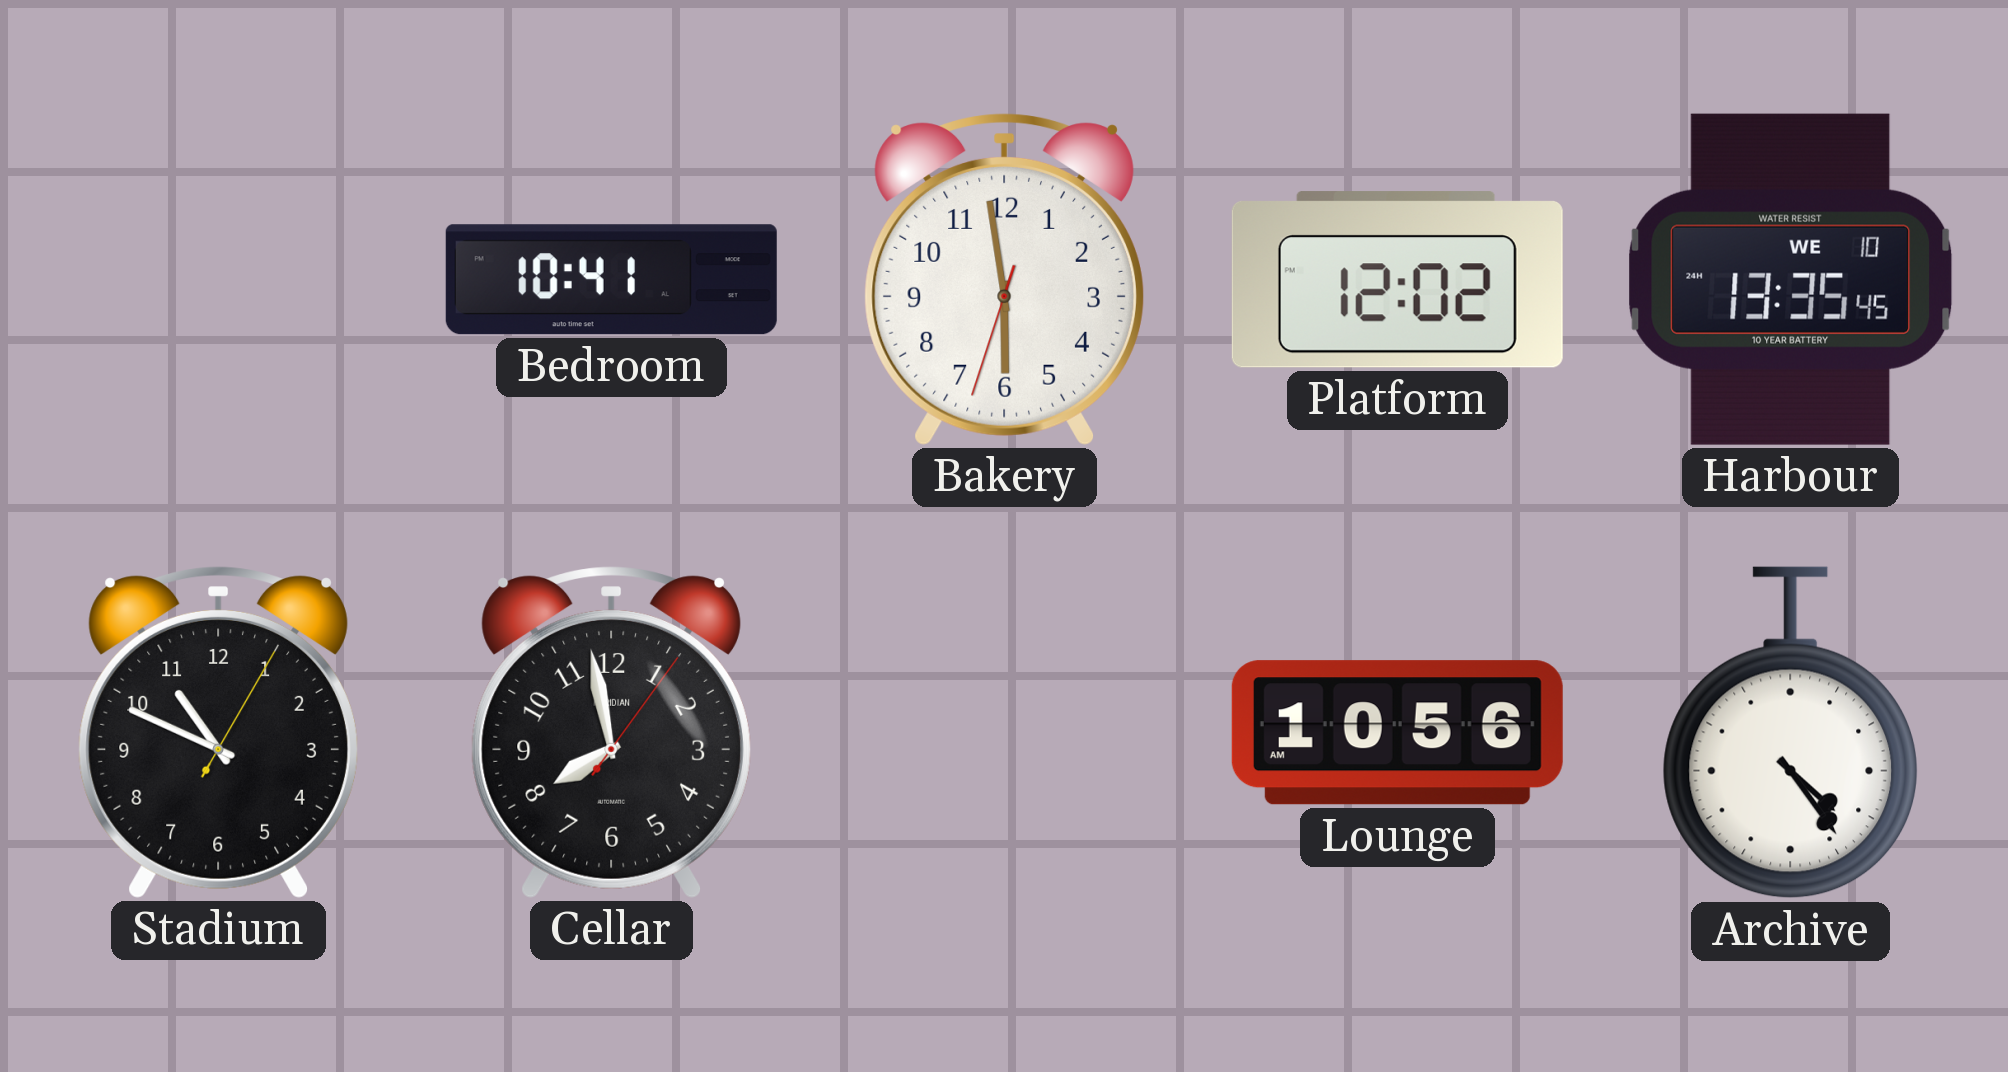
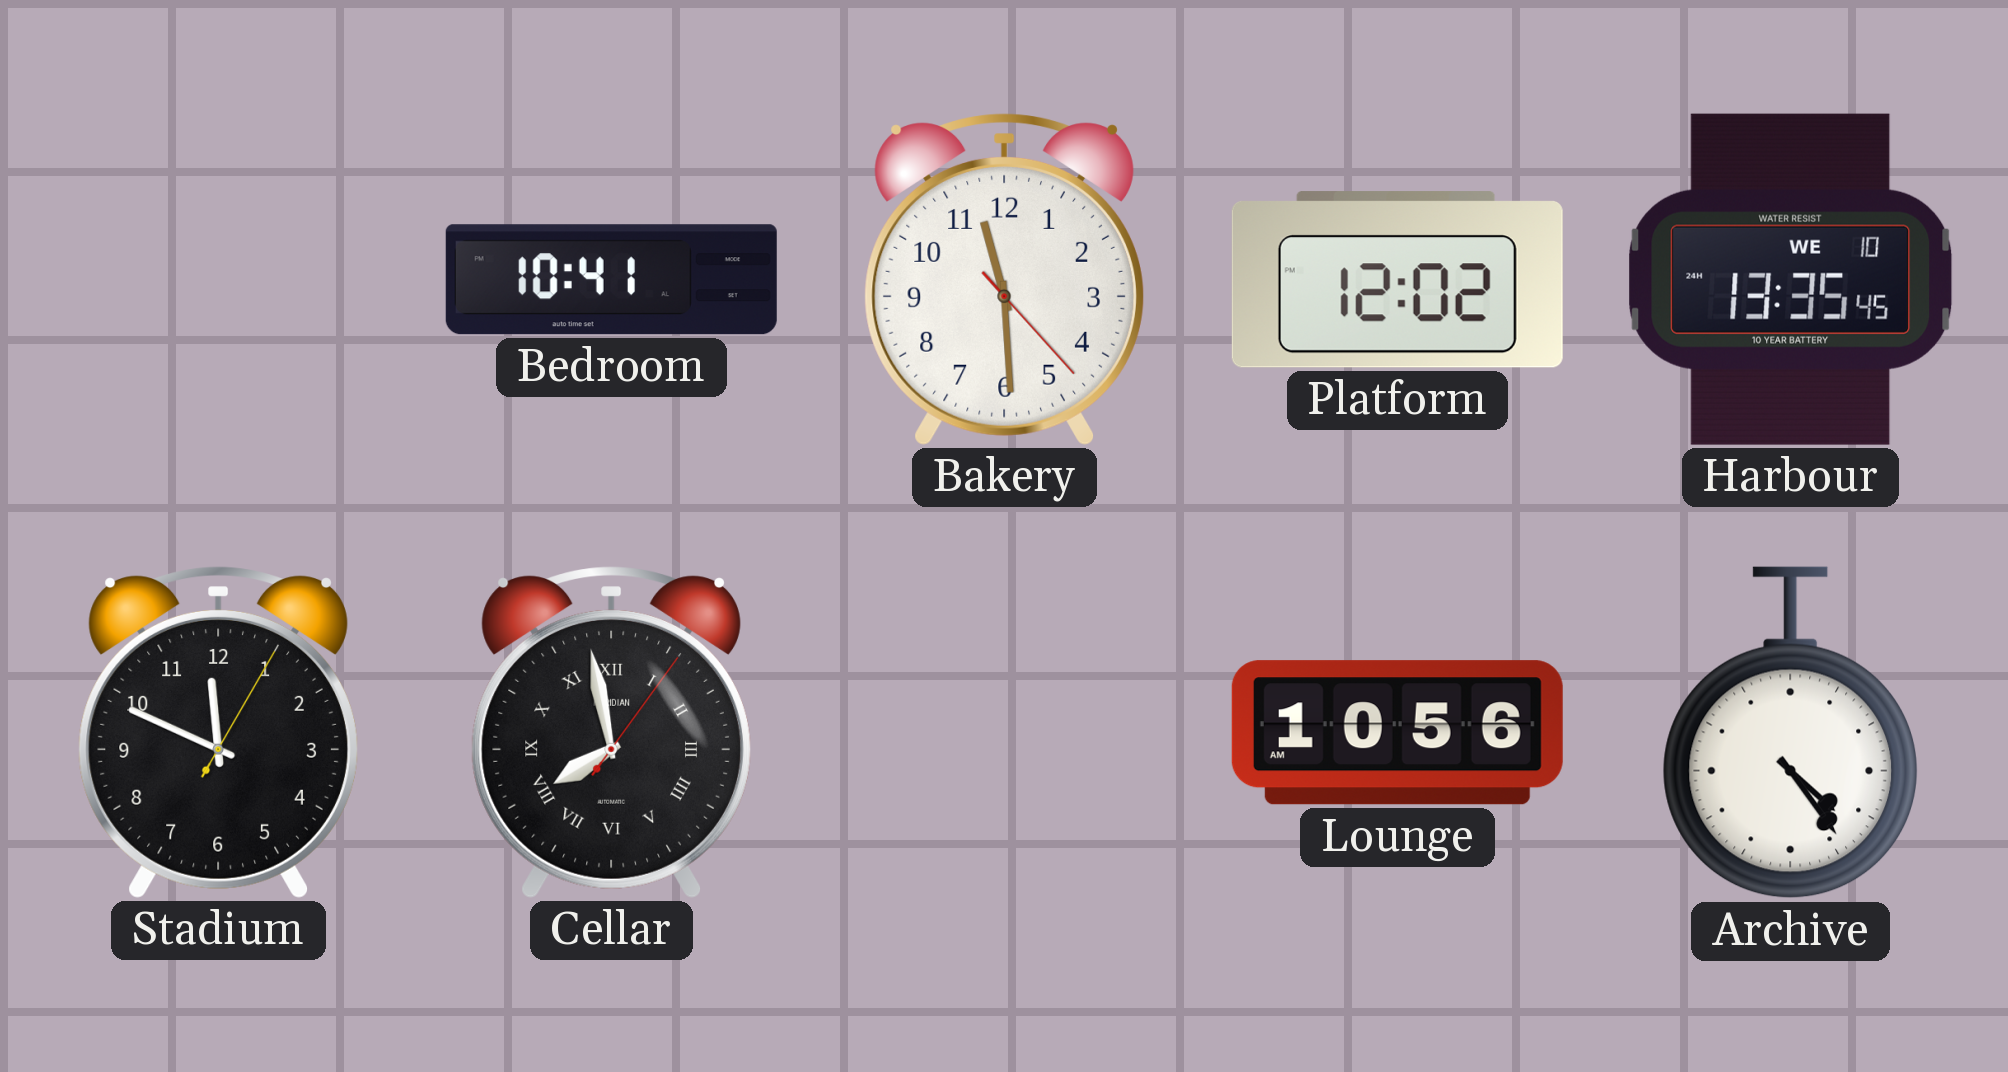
Bakery: 5:58 -> 11:29 (1004, 279)
Stadium: 10:49 -> 11:49 (218, 732)
Cellar numerals: Arabic -> Roman (611, 732)
